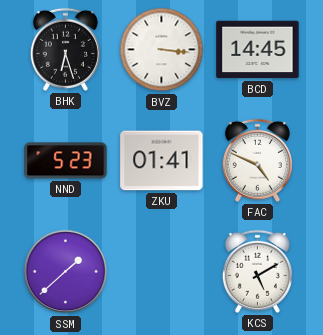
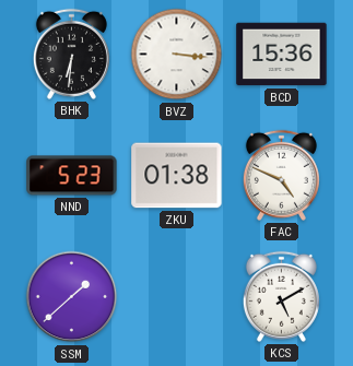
BHK: 6:27 -> 6:31 (71, 54)
BCD: 14:45 -> 15:36 (282, 55)
ZKU: 01:41 -> 01:38 (177, 176)
